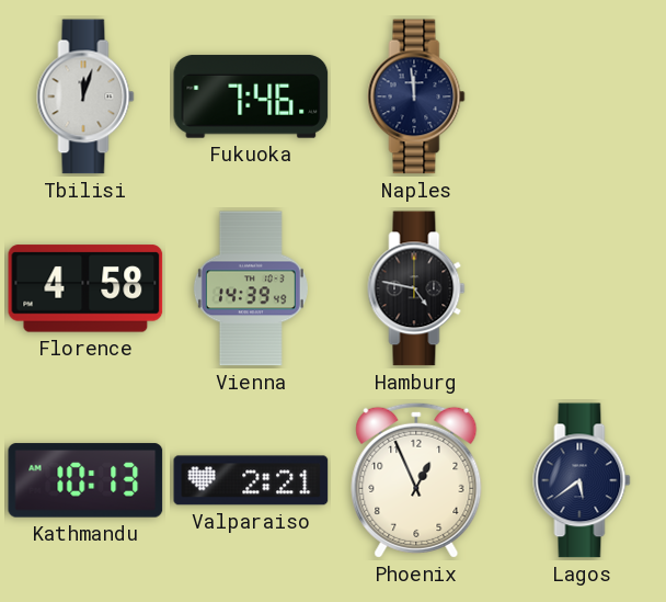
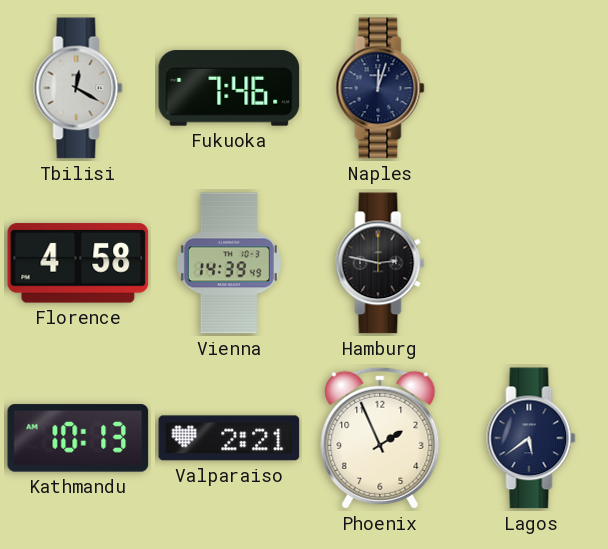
Tbilisi: 12:03 -> 12:20 (78, 88)
Naples: 11:59 -> 12:03 (380, 88)
Hamburg: 4:47 -> 2:47 (380, 263)
Phoenix: 12:56 -> 1:56 (380, 438)
